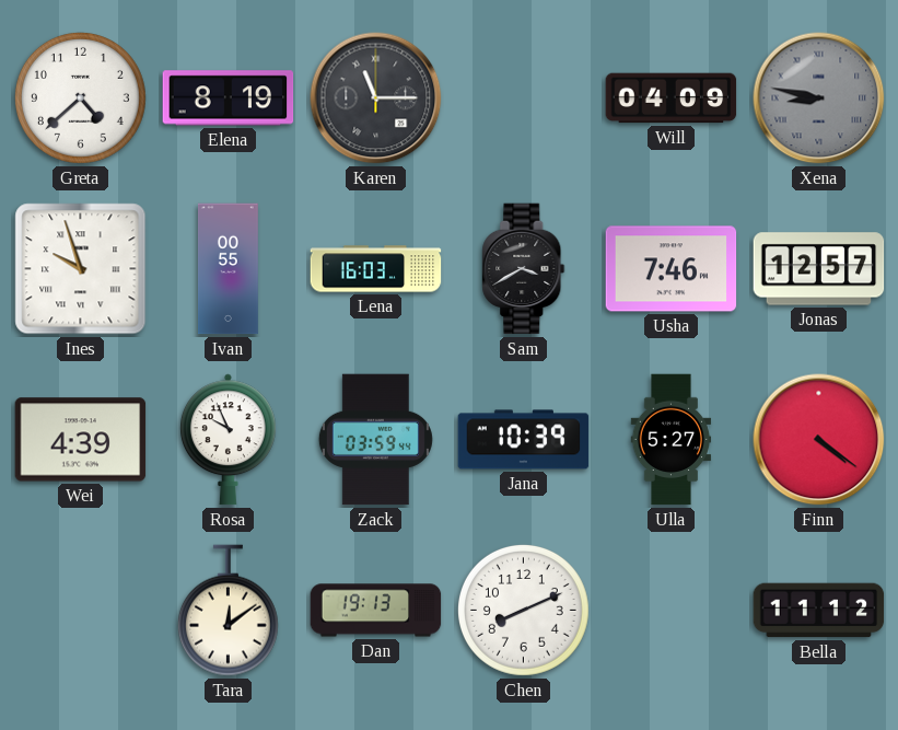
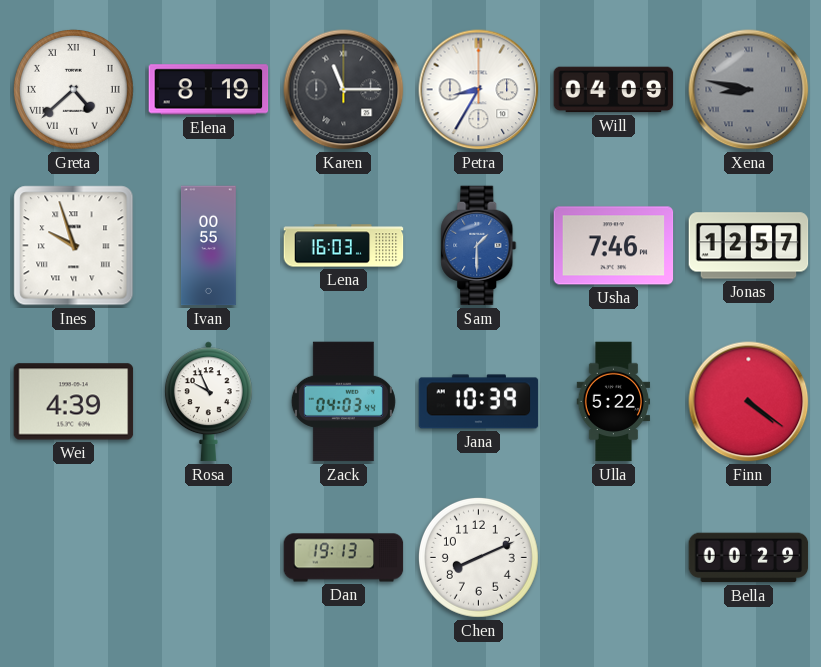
Greta numerals: Arabic -> Roman (73, 89)
Petra: none -> 8:35 (479, 90)
Sam: 3:40 -> 1:30 (479, 246)
Sam dial: black -> blue (479, 246)
Zack: 03:59 -> 04:03 (343, 402)
Ulla: 5:27 -> 5:22 (614, 402)
Tara: 12:09 -> none (228, 611)
Bella: 11:12 -> 00:29 (749, 558)
